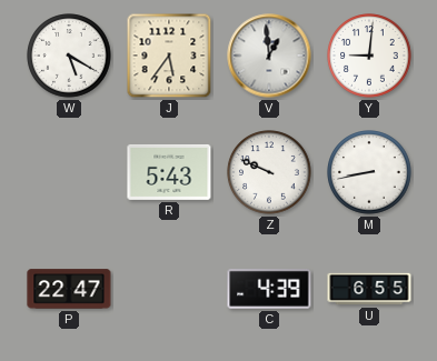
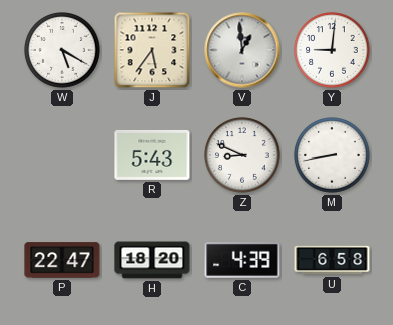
Z: 9:49 -> 8:49 (242, 155)
H: none -> 18:20 (152, 260)
U: 6:55 -> 6:58 (332, 260)
